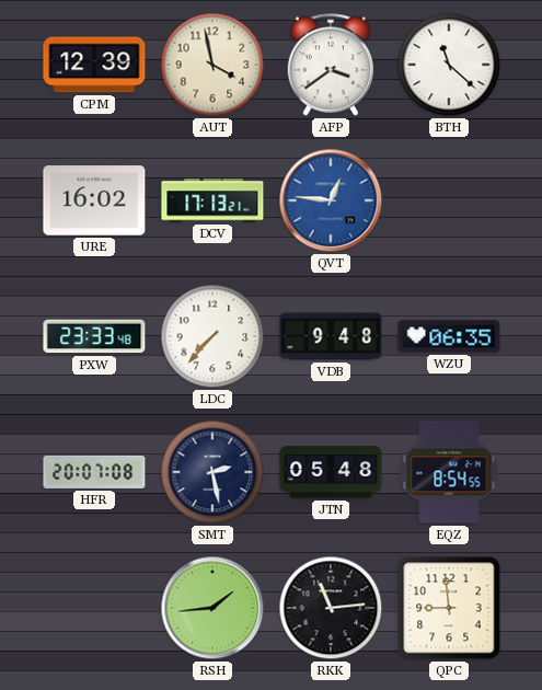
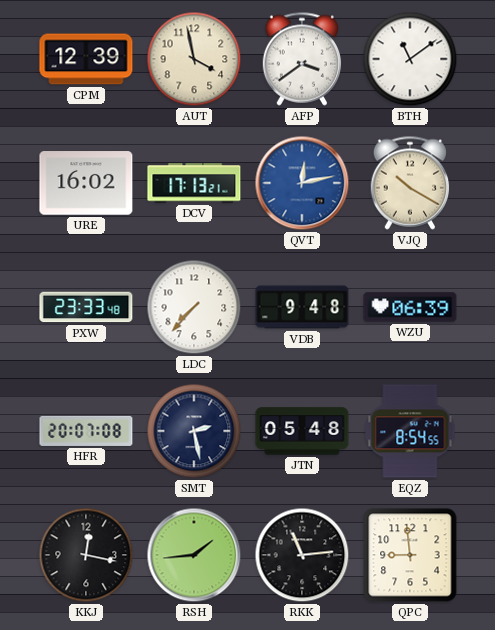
BTH: 11:22 -> 11:09 (410, 59)
QVT: 12:46 -> 12:13 (302, 183)
VJQ: none -> 10:20 (410, 183)
WZU: 06:35 -> 06:39 (410, 307)
KKJ: none -> 12:17 (86, 555)
